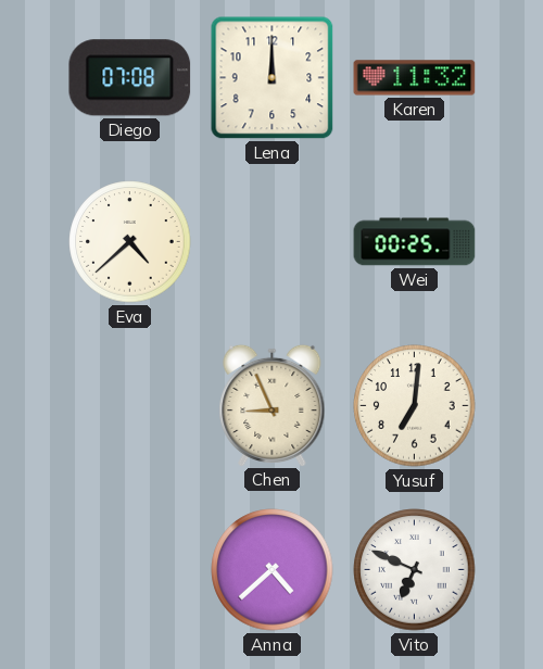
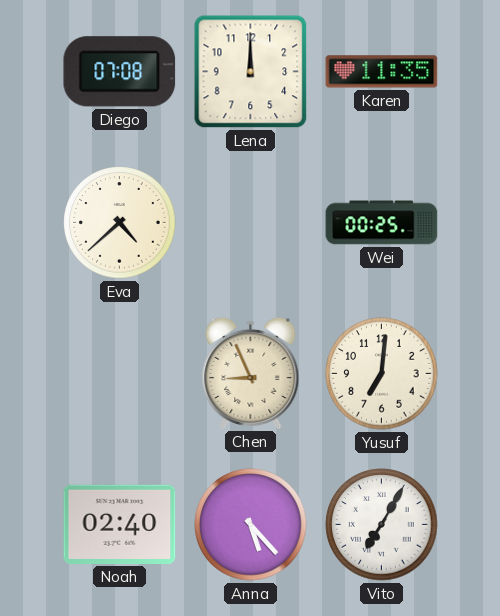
Karen: 11:32 -> 11:35 (382, 72)
Noah: none -> 02:40 (120, 524)
Anna: 4:38 -> 5:23 (251, 525)
Vito: 6:49 -> 7:05 (382, 525)
